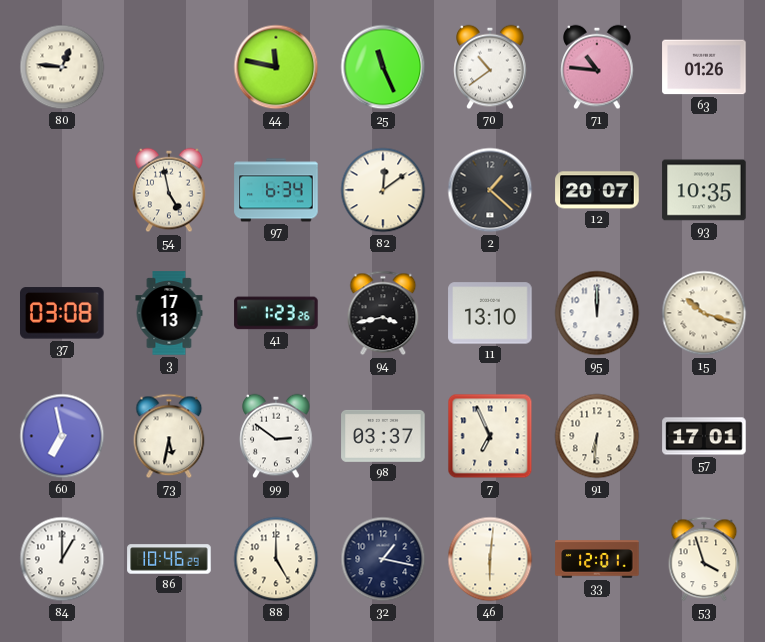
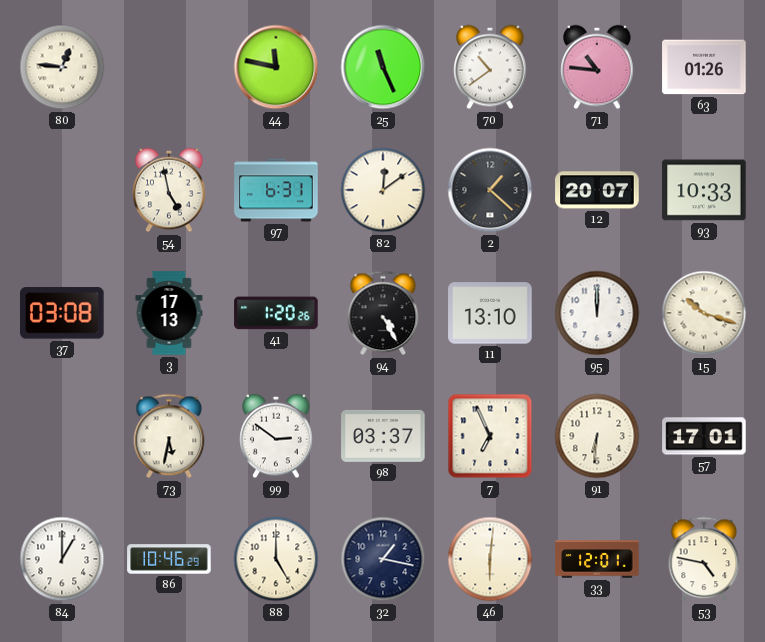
97: 6:34 -> 6:31 (276, 190)
93: 10:35 -> 10:33 (704, 190)
41: 1:23 -> 1:20 (276, 313)
94: 3:43 -> 4:25 (383, 313)
60: 6:58 -> none (62, 436)
53: 3:57 -> 4:47 (704, 559)
